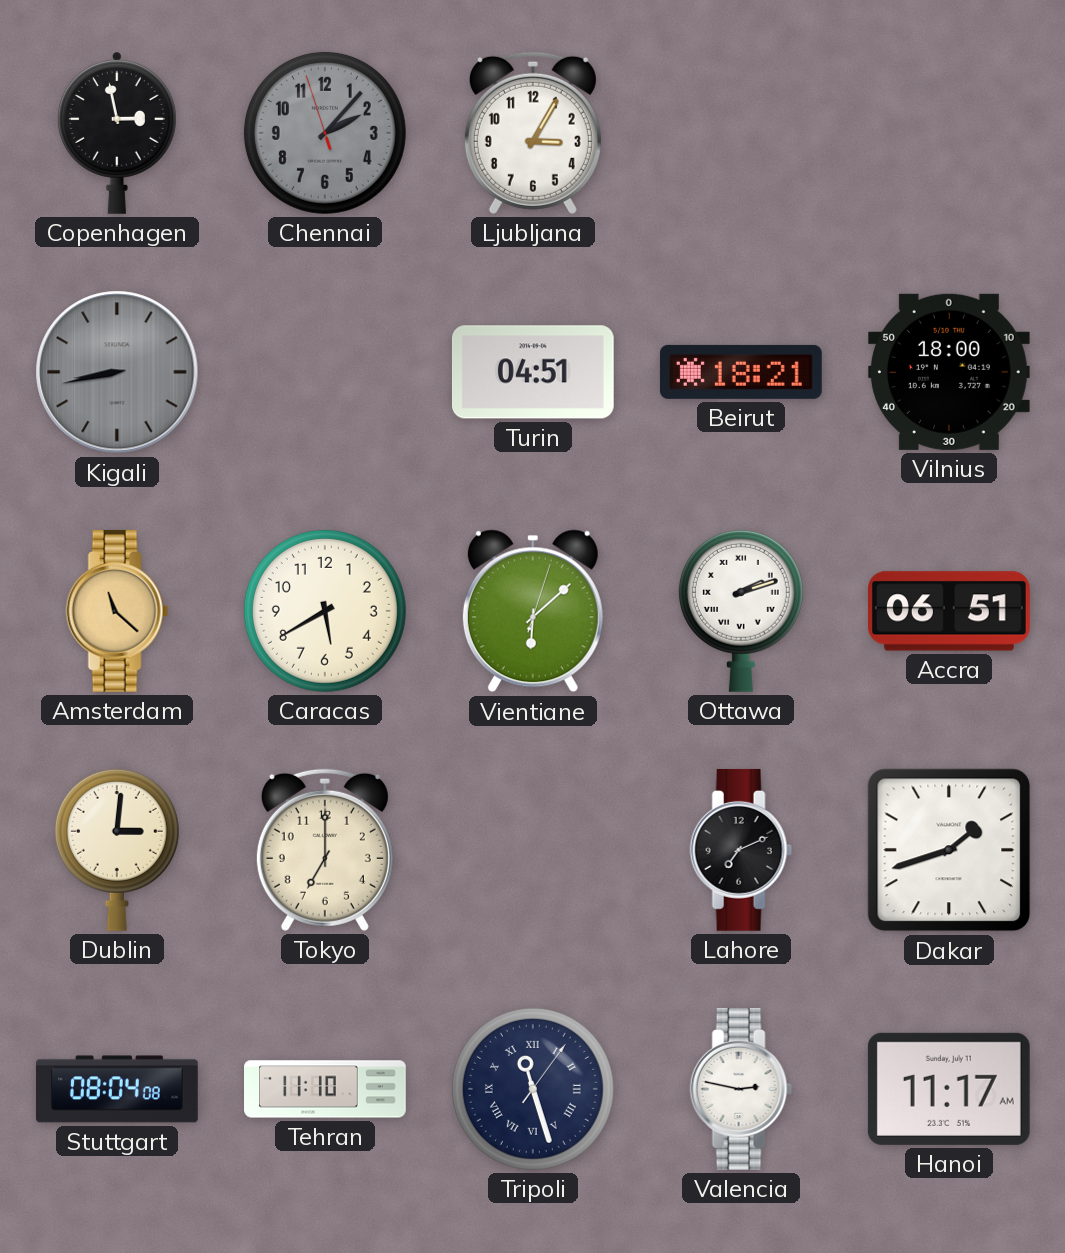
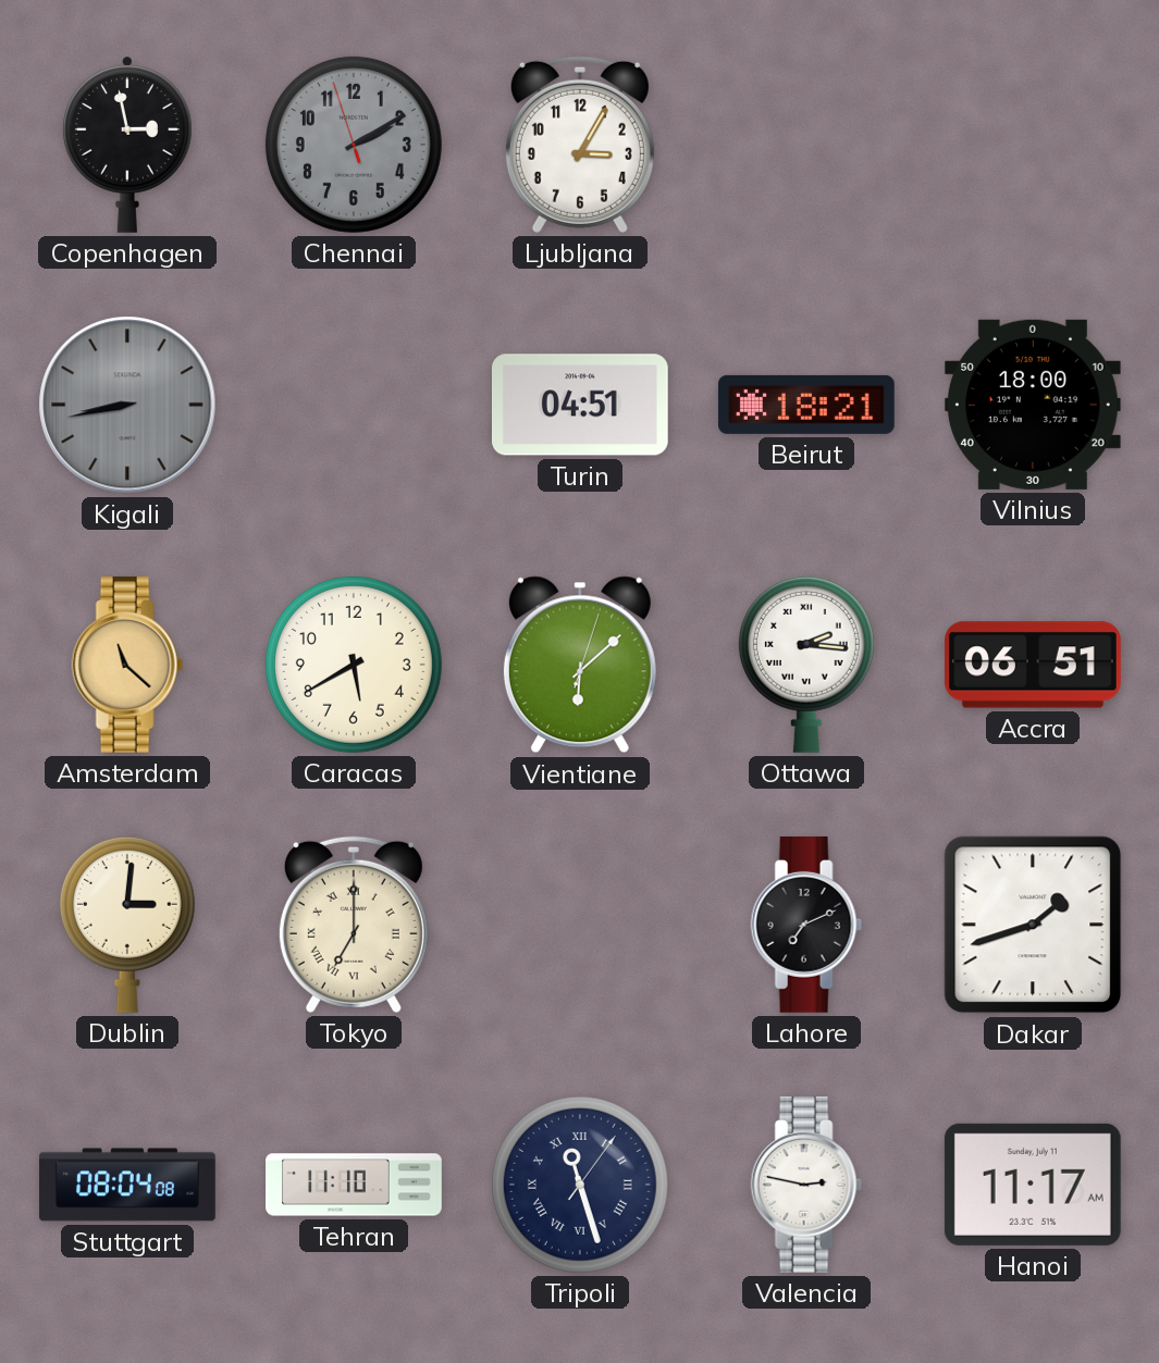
Chennai: 2:06 -> 2:09 (354, 145)
Ottawa: 2:12 -> 2:16 (806, 665)
Tokyo numerals: Arabic -> Roman (354, 925)
